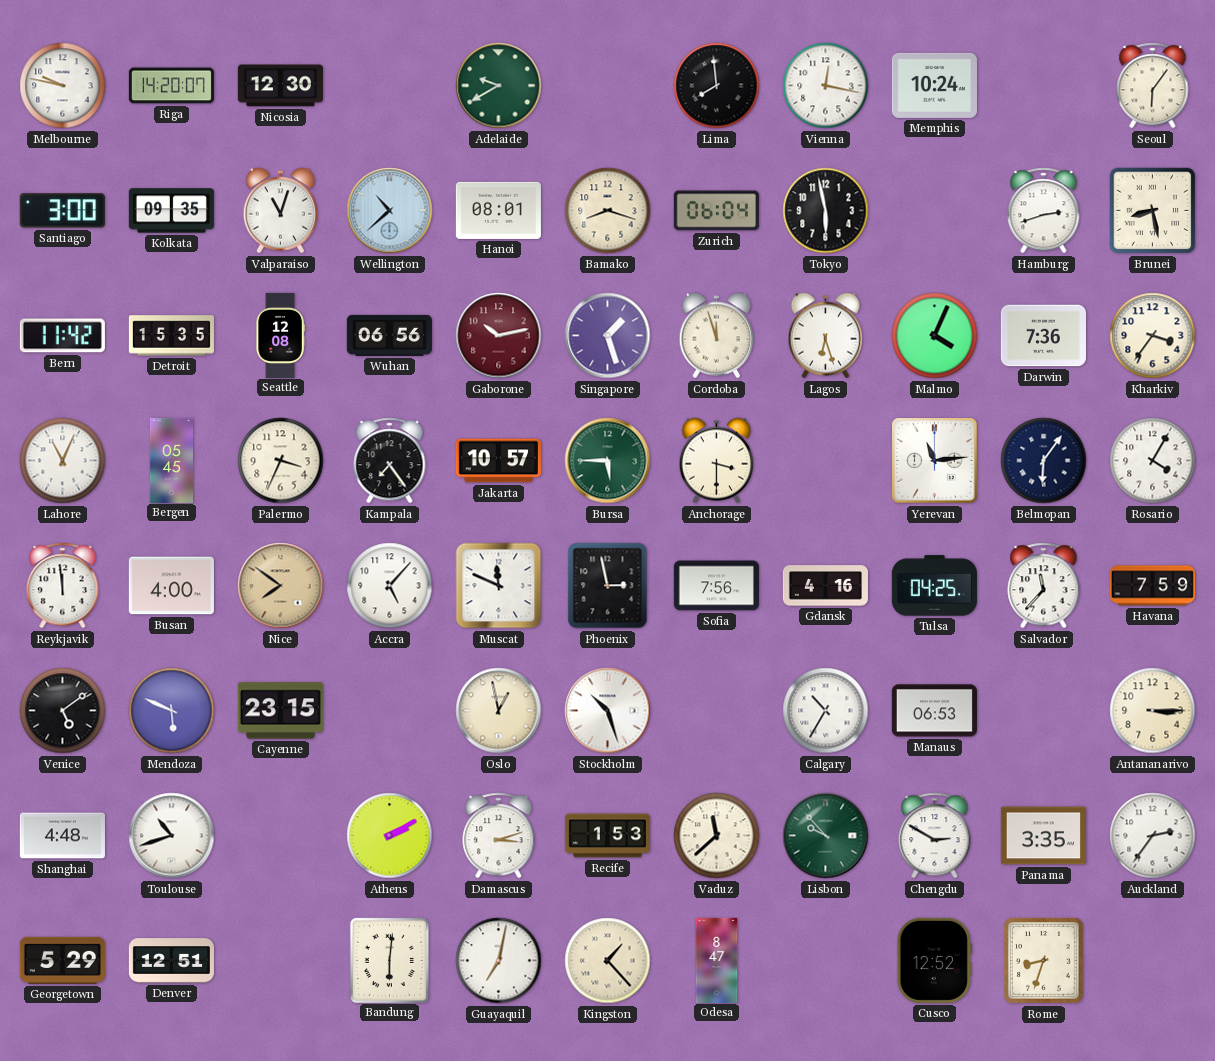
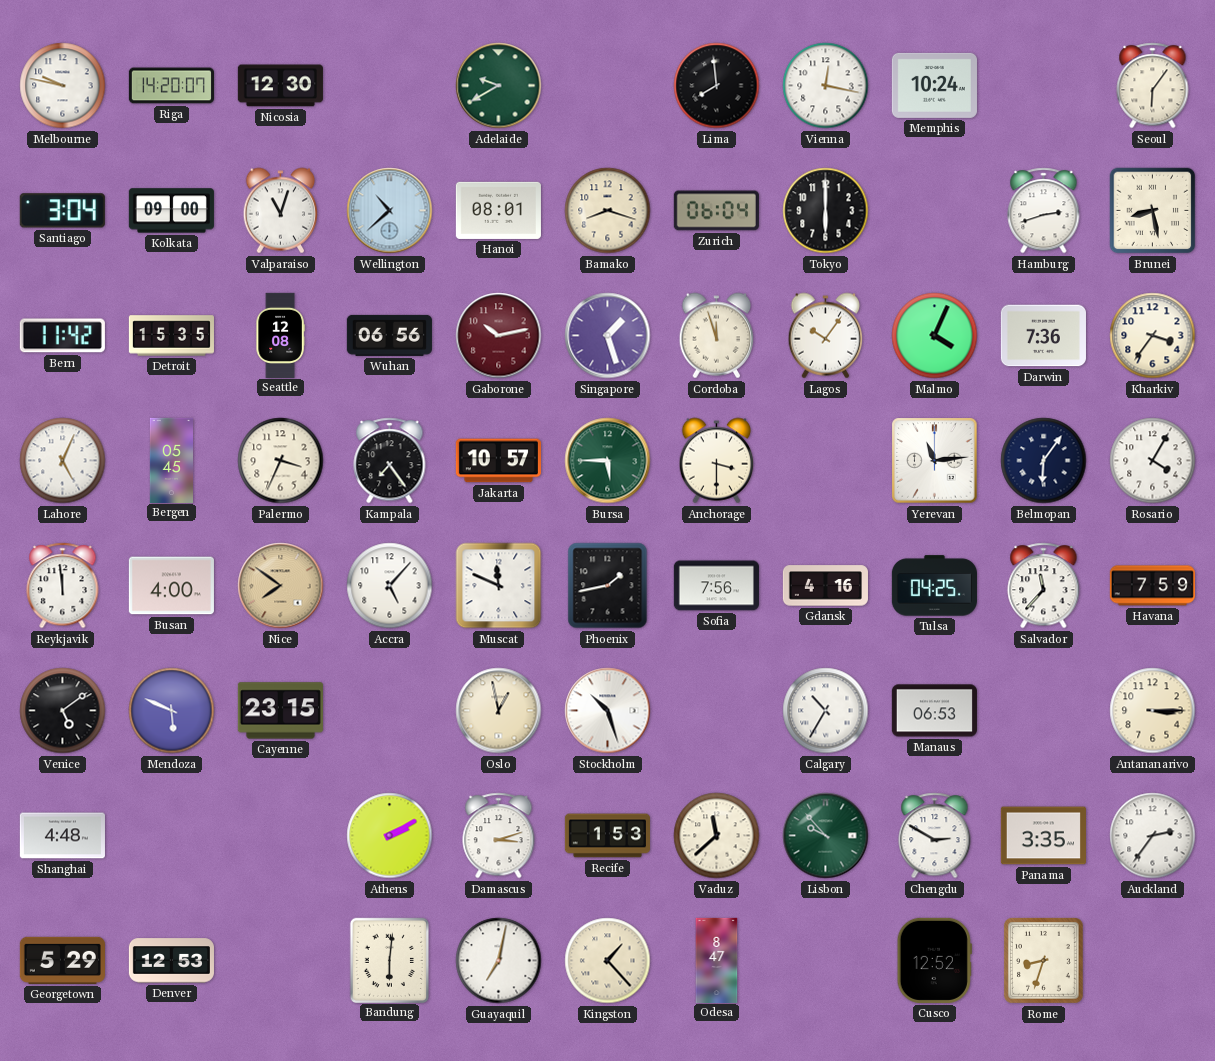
Santiago: 3:00 -> 3:04 (62, 211)
Kolkata: 09:35 -> 09:00 (171, 211)
Tokyo: 5:58 -> 6:00 (826, 211)
Lagos: 6:27 -> 10:06 (826, 336)
Lahore: 11:04 -> 5:04 (63, 461)
Phoenix: 2:58 -> 1:43 (608, 586)
Toulouse: 10:42 -> none (172, 836)
Denver: 12:51 -> 12:53 (171, 961)
